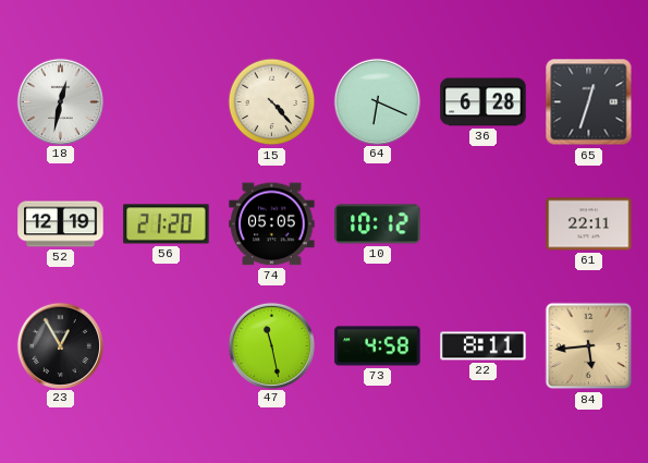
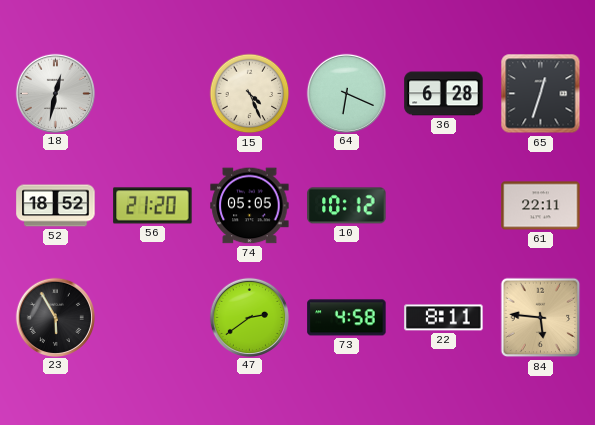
15: 4:23 -> 4:26 (250, 94)
52: 12:19 -> 18:52 (56, 206)
23: 12:55 -> 5:55 (55, 317)
47: 11:28 -> 2:39 (249, 317)
84: 5:44 -> 5:46 (541, 318)
